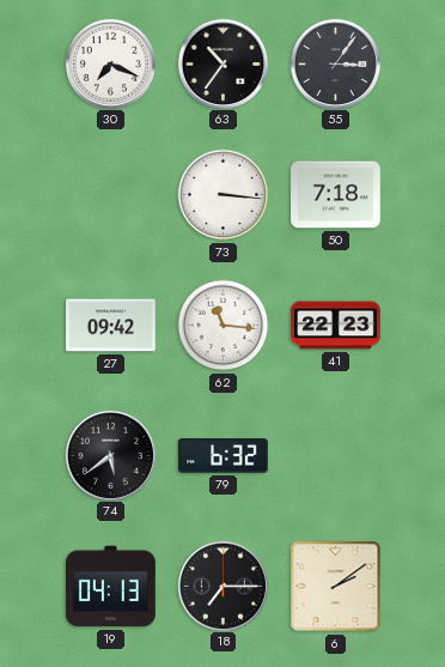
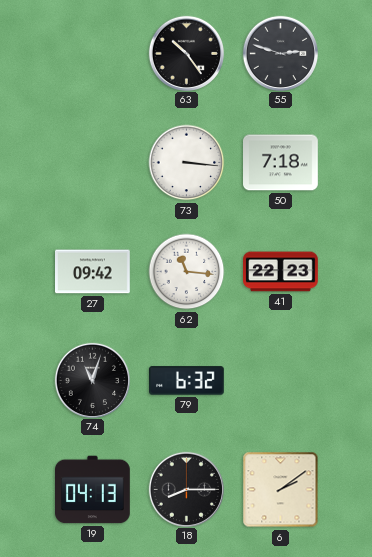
30: 7:19 -> none (110, 63)
63: 10:36 -> 10:24 (186, 53)
55: 3:06 -> 2:48 (280, 53)
74: 5:39 -> 11:03 (92, 380)
18: 7:15 -> 8:15 (186, 489)
